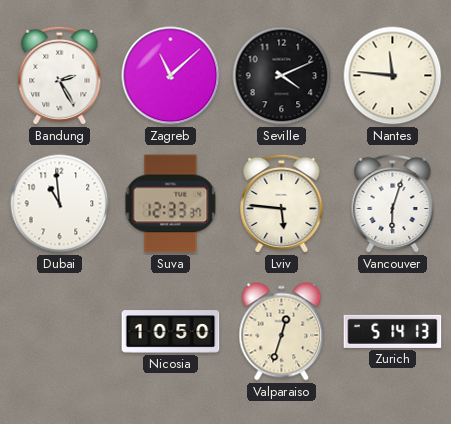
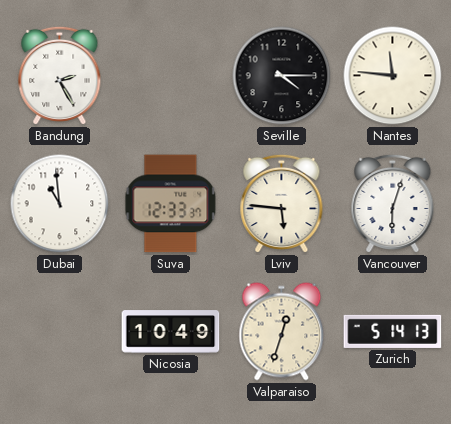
Zagreb: 11:08 -> none (171, 76)
Seville: 4:11 -> 4:15 (282, 76)
Nicosia: 10:50 -> 10:49 (171, 332)
